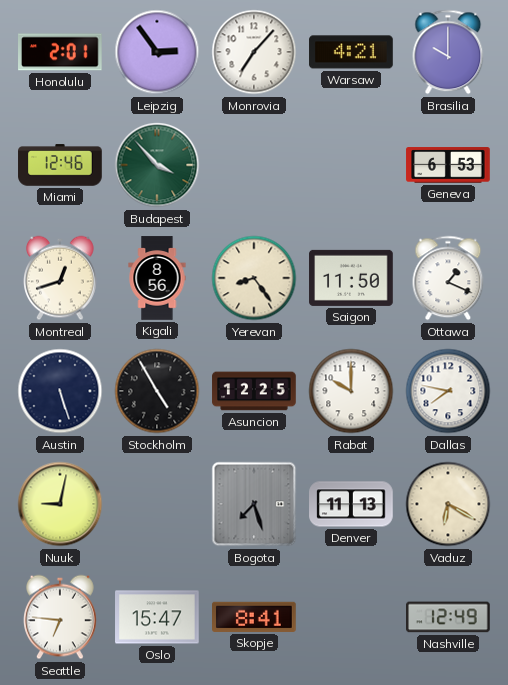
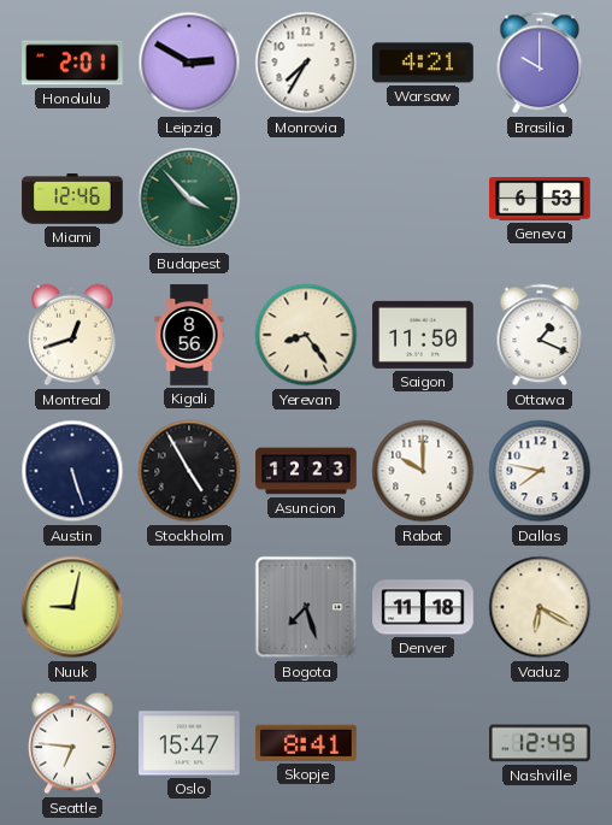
Leipzig: 2:54 -> 2:50 (189, 63)
Monrovia: 7:07 -> 7:35 (306, 63)
Asuncion: 12:25 -> 12:23 (306, 471)
Denver: 11:13 -> 11:18 (423, 607)
